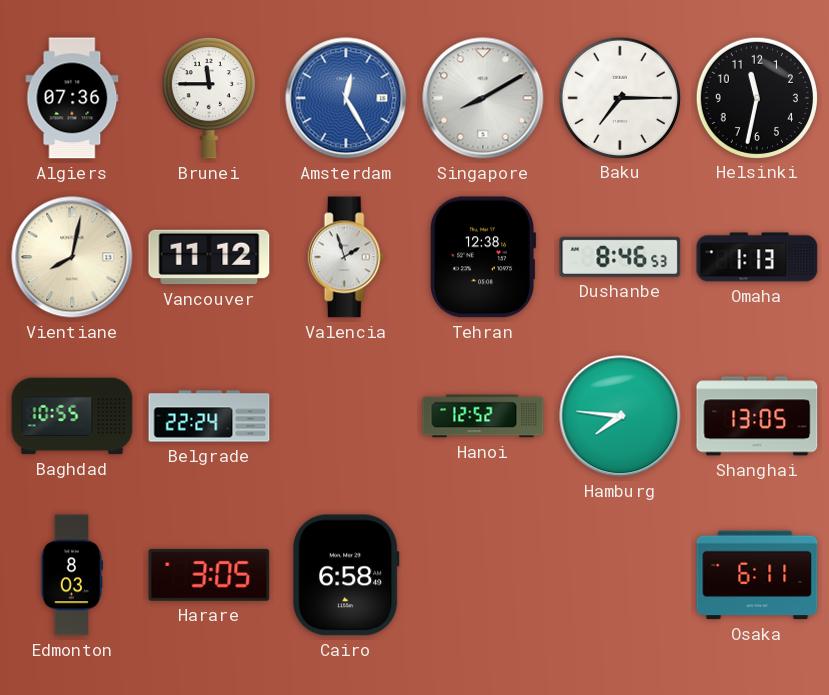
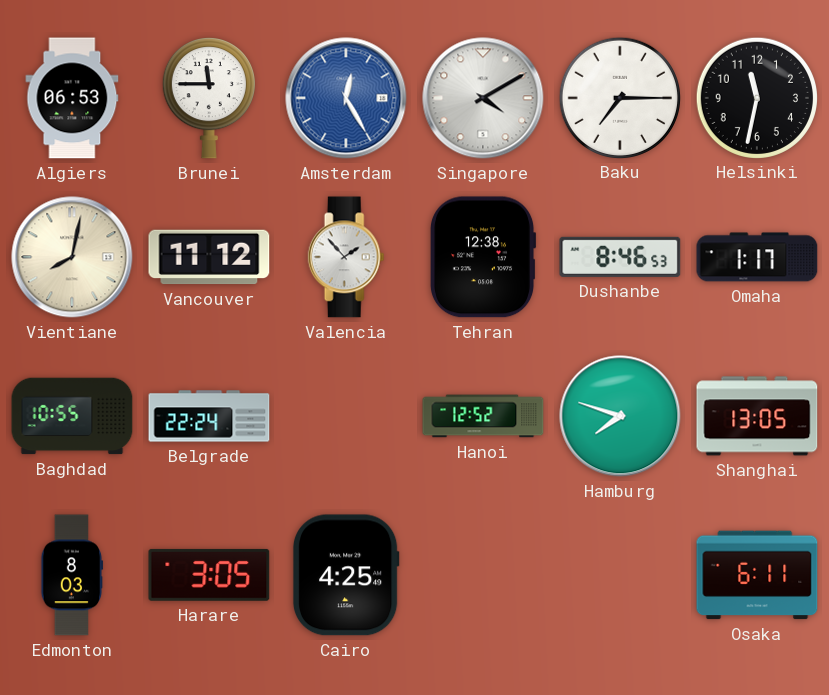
Algiers: 07:36 -> 06:53 (72, 98)
Singapore: 8:10 -> 4:10 (483, 98)
Valencia: 1:57 -> 1:53 (346, 257)
Omaha: 1:13 -> 1:17 (757, 257)
Hamburg: 7:46 -> 7:48 (620, 416)
Cairo: 6:58 -> 4:25 (346, 575)
